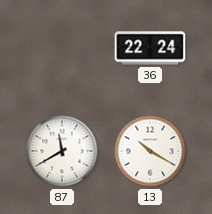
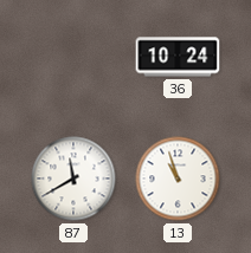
36: 22:24 -> 10:24 (178, 57)
13: 10:20 -> 10:57 (178, 179)
